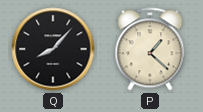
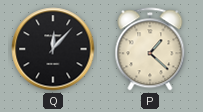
Q: 8:07 -> 12:07 (53, 49)
